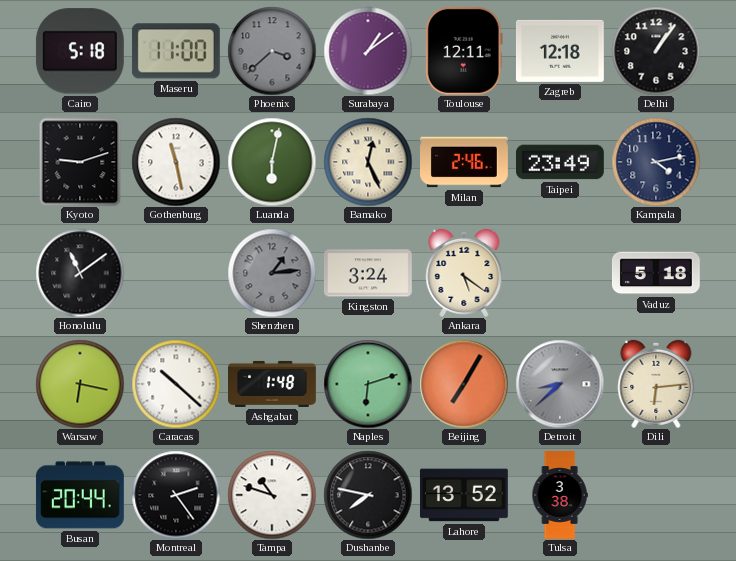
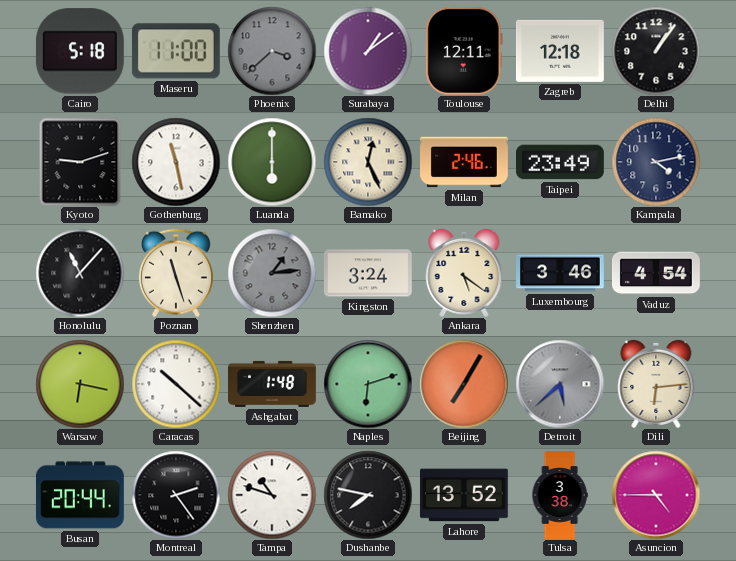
Luanda: 6:02 -> 6:00 (272, 162)
Honolulu: 11:09 -> 11:07 (80, 273)
Poznan: none -> 11:27 (176, 273)
Luxembourg: none -> 3:46 (561, 273)
Vaduz: 5:18 -> 4:54 (656, 273)
Detroit: 8:38 -> 5:38 (560, 384)
Asuncion: none -> 4:45 (656, 495)
